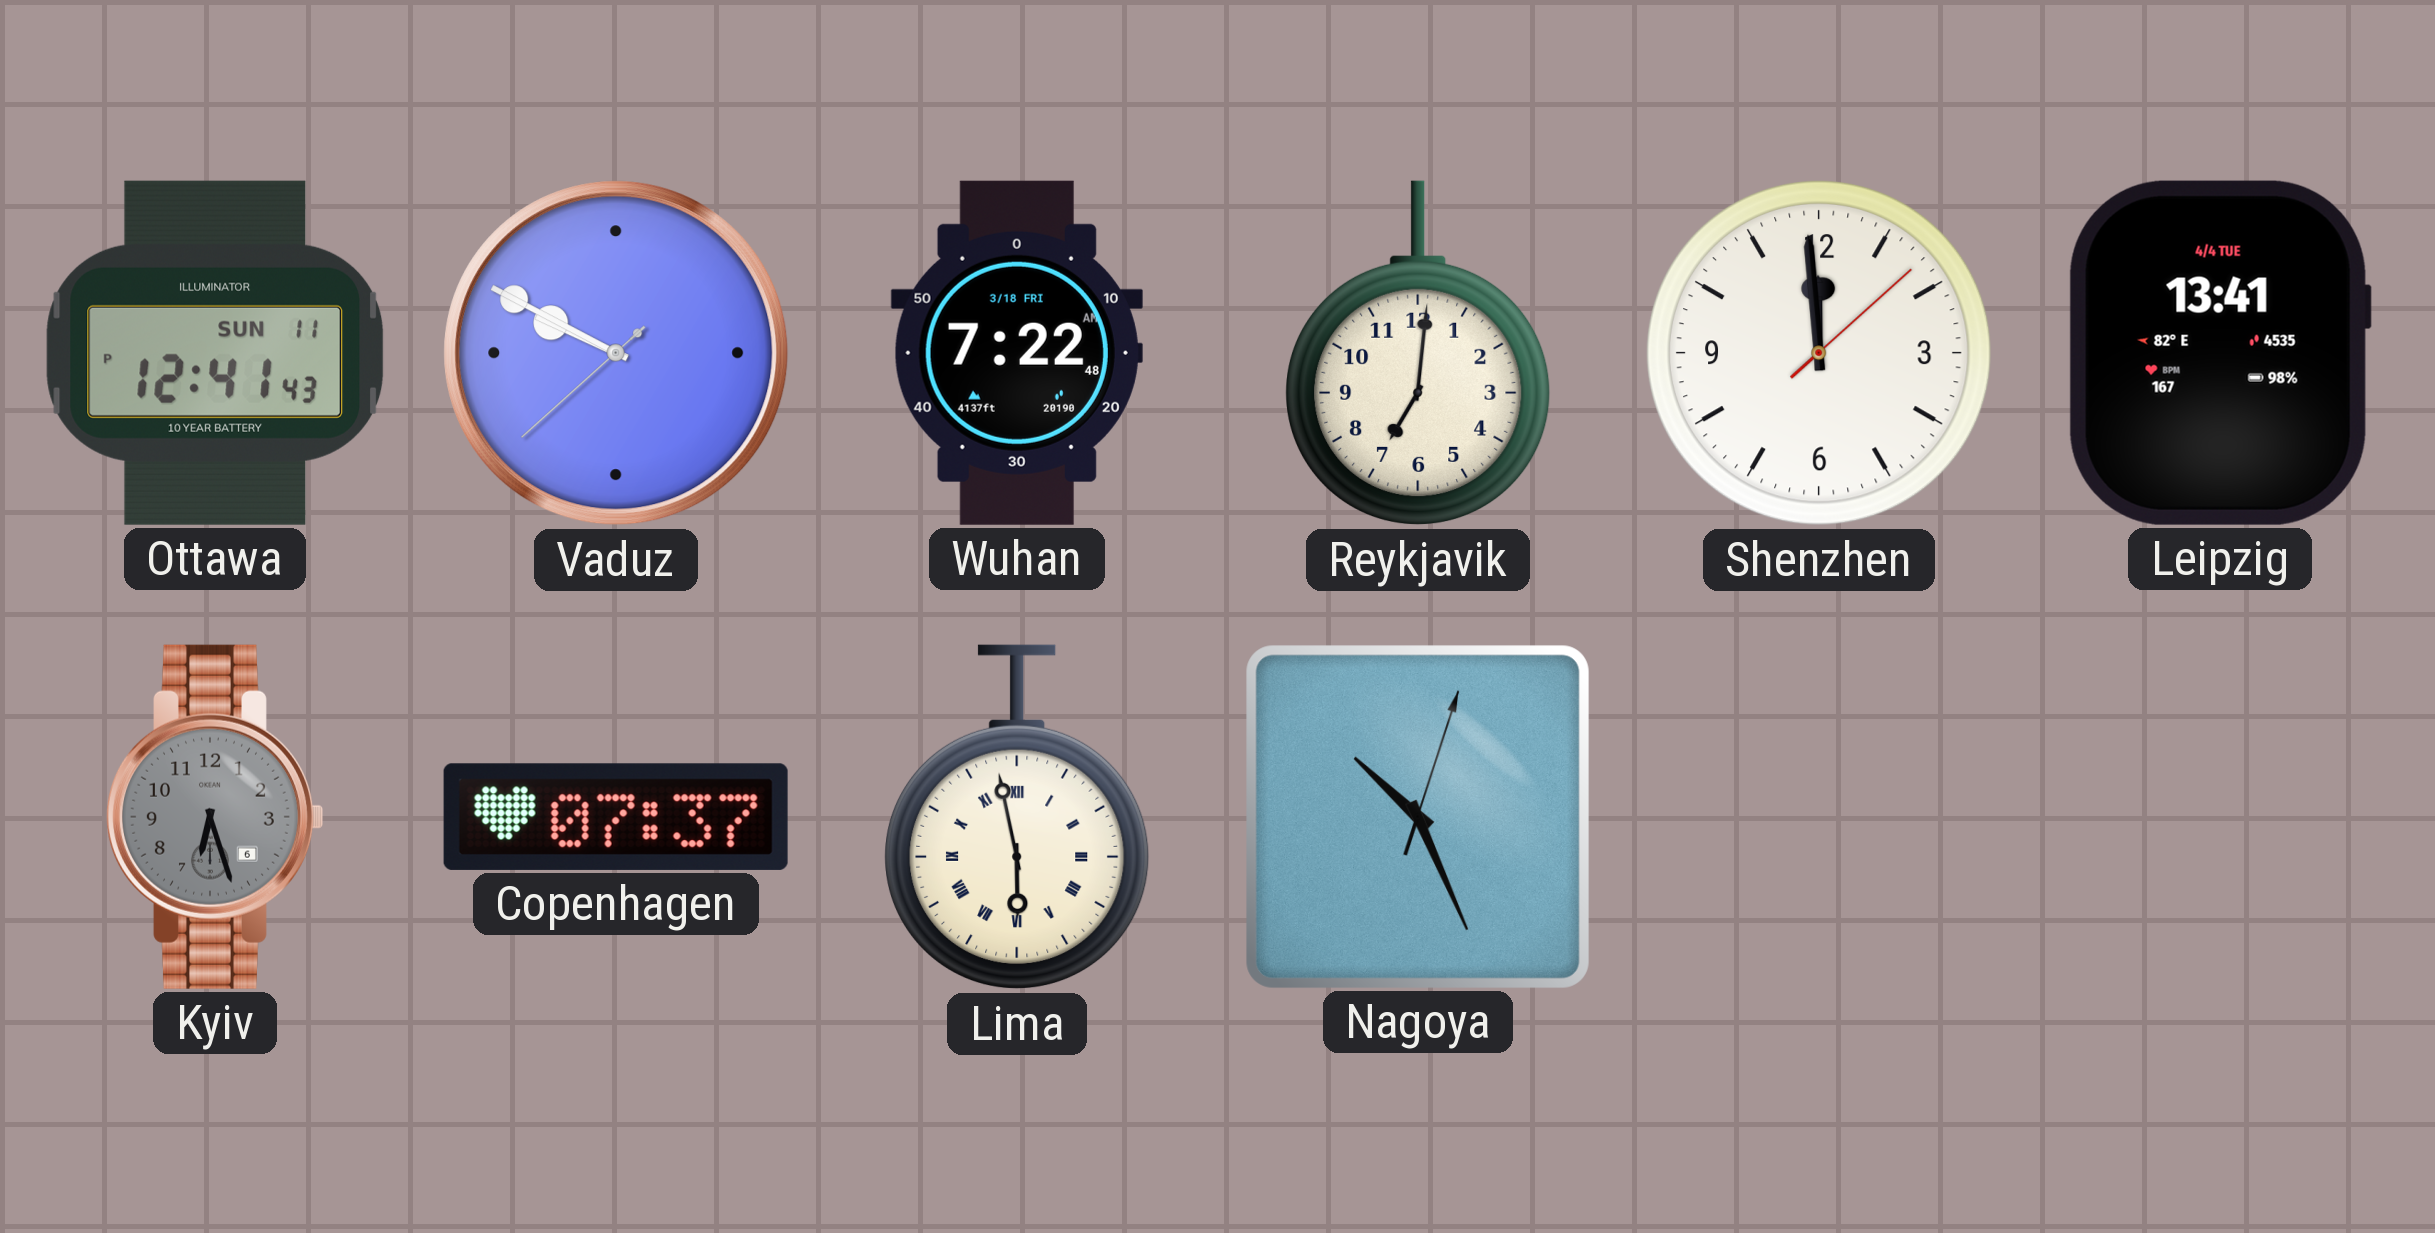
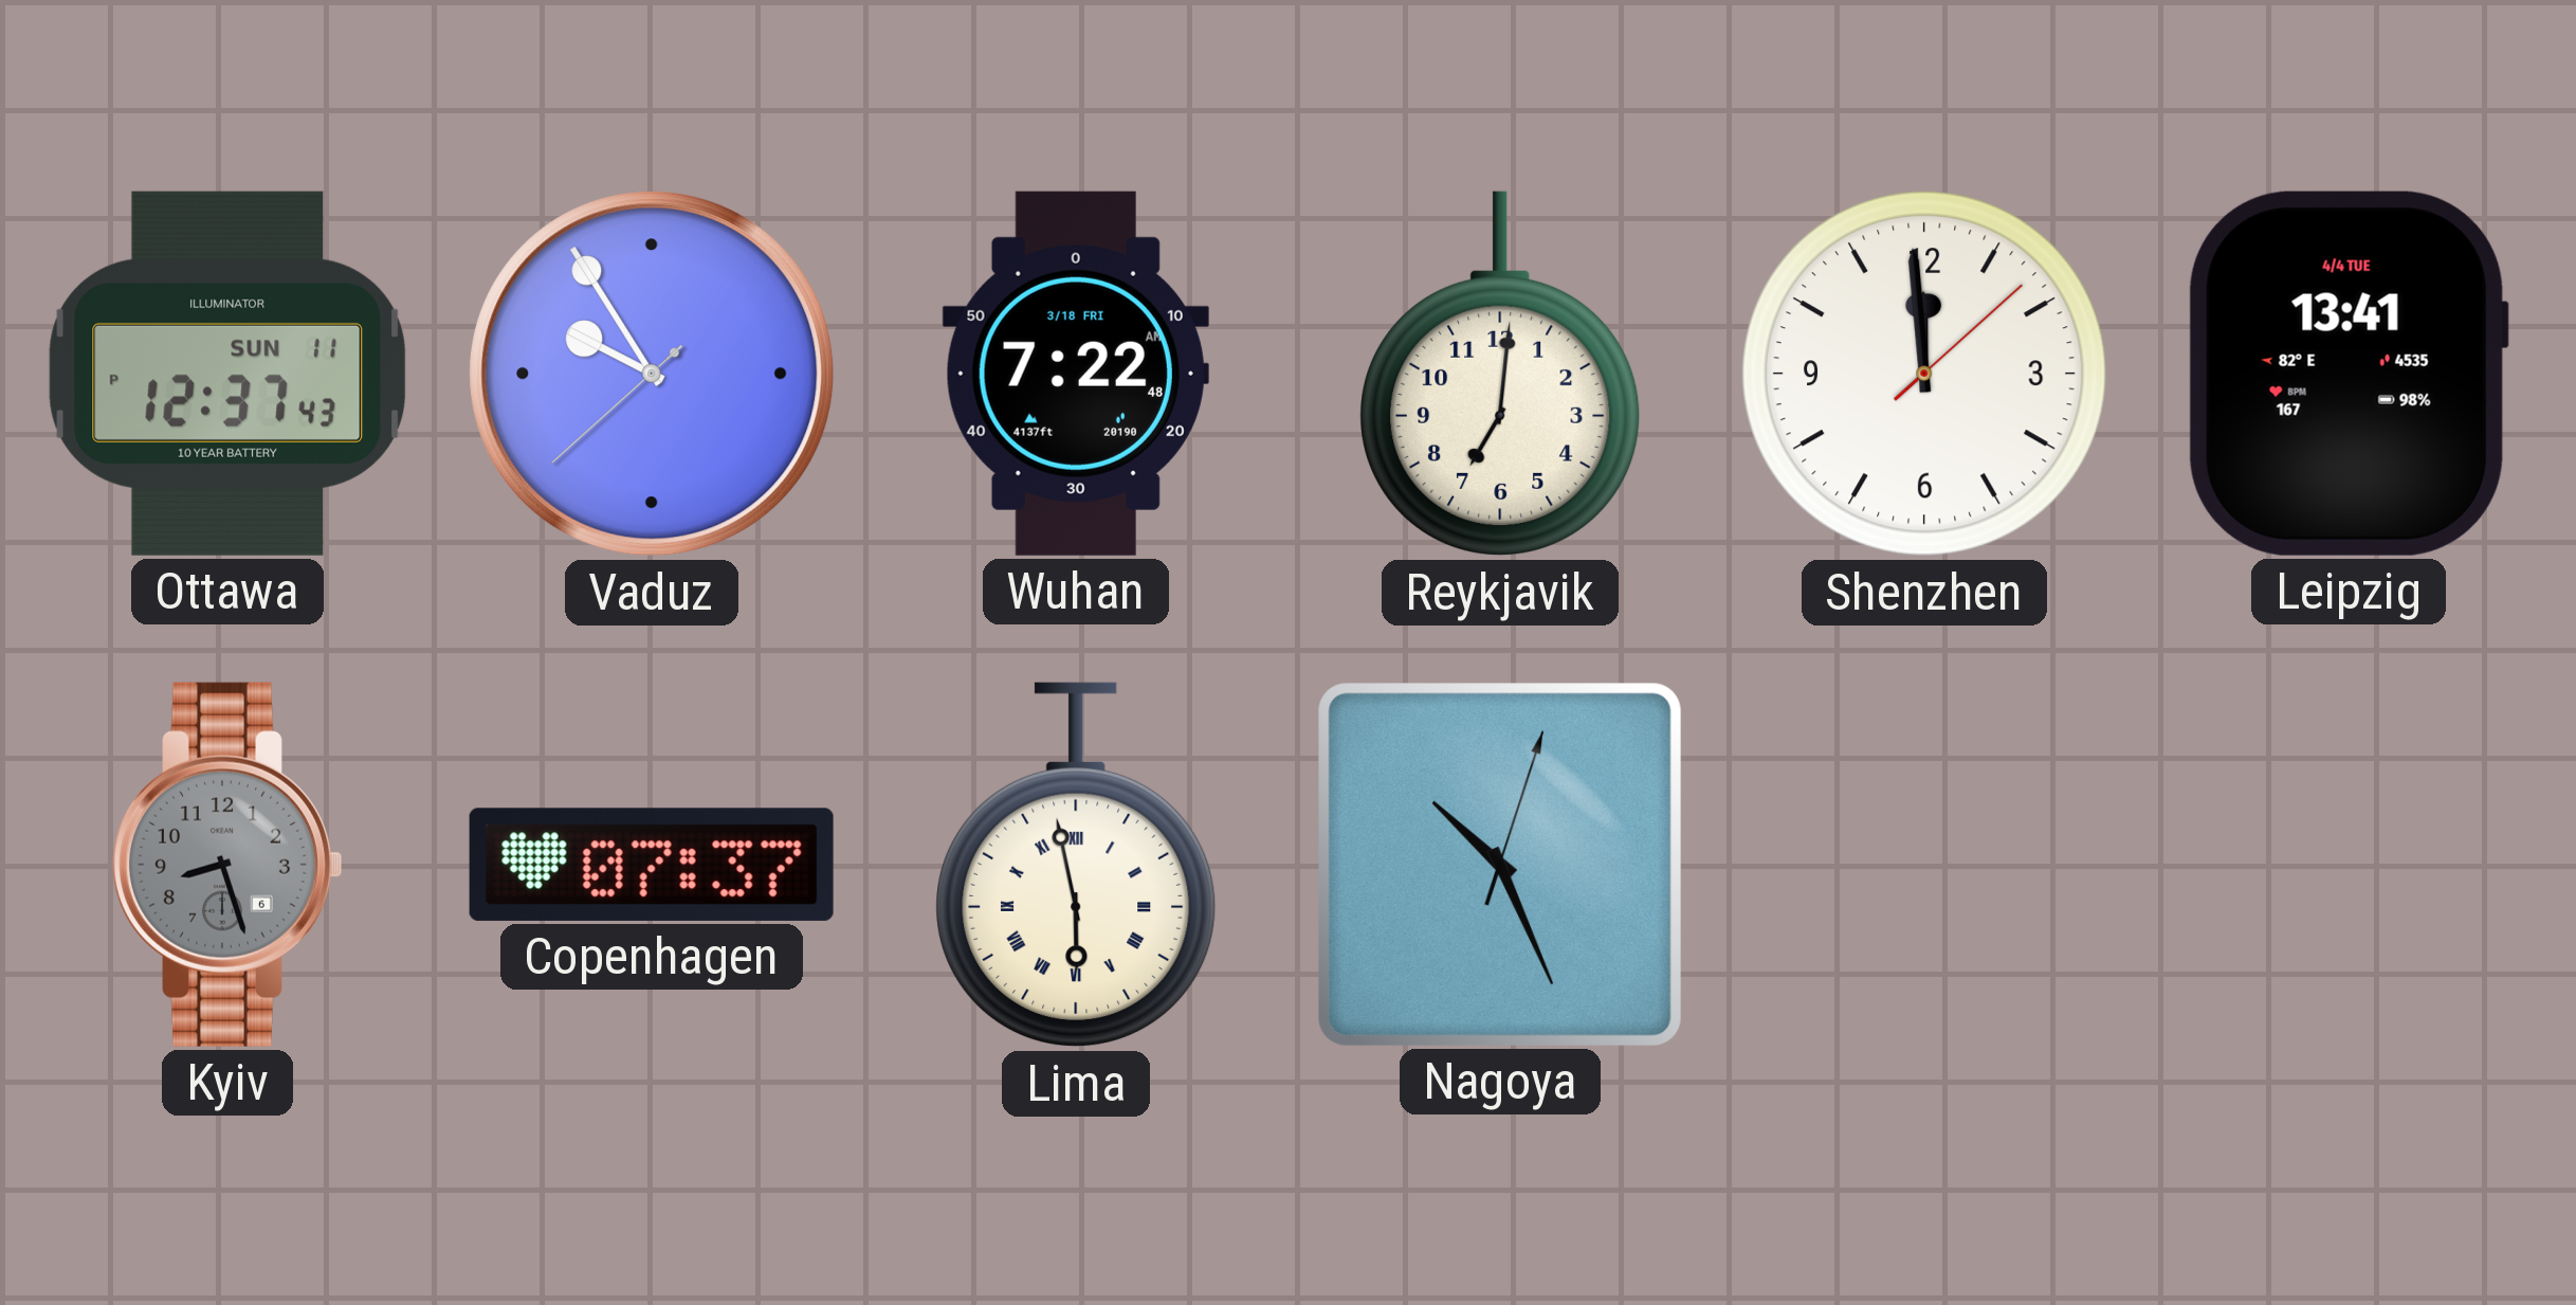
Ottawa: 12:41 -> 12:37 (227, 374)
Vaduz: 9:49 -> 9:54 (652, 374)
Kyiv: 6:27 -> 8:27 (226, 865)
